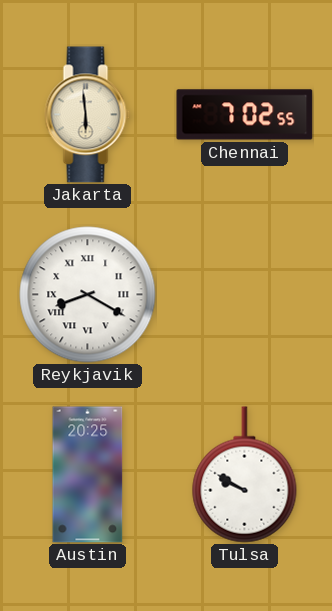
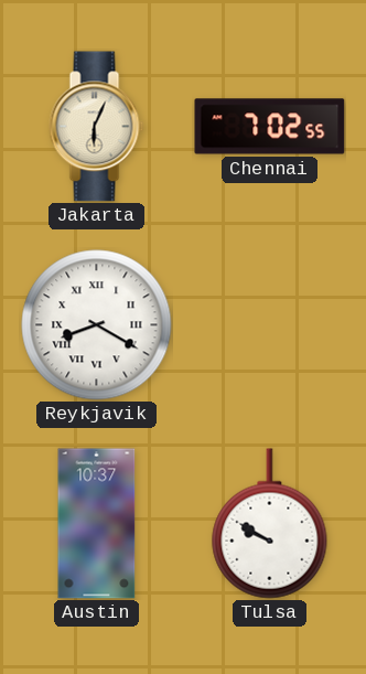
Jakarta: 5:59 -> 6:04 (97, 127)
Austin: 20:25 -> 10:37 (97, 524)
